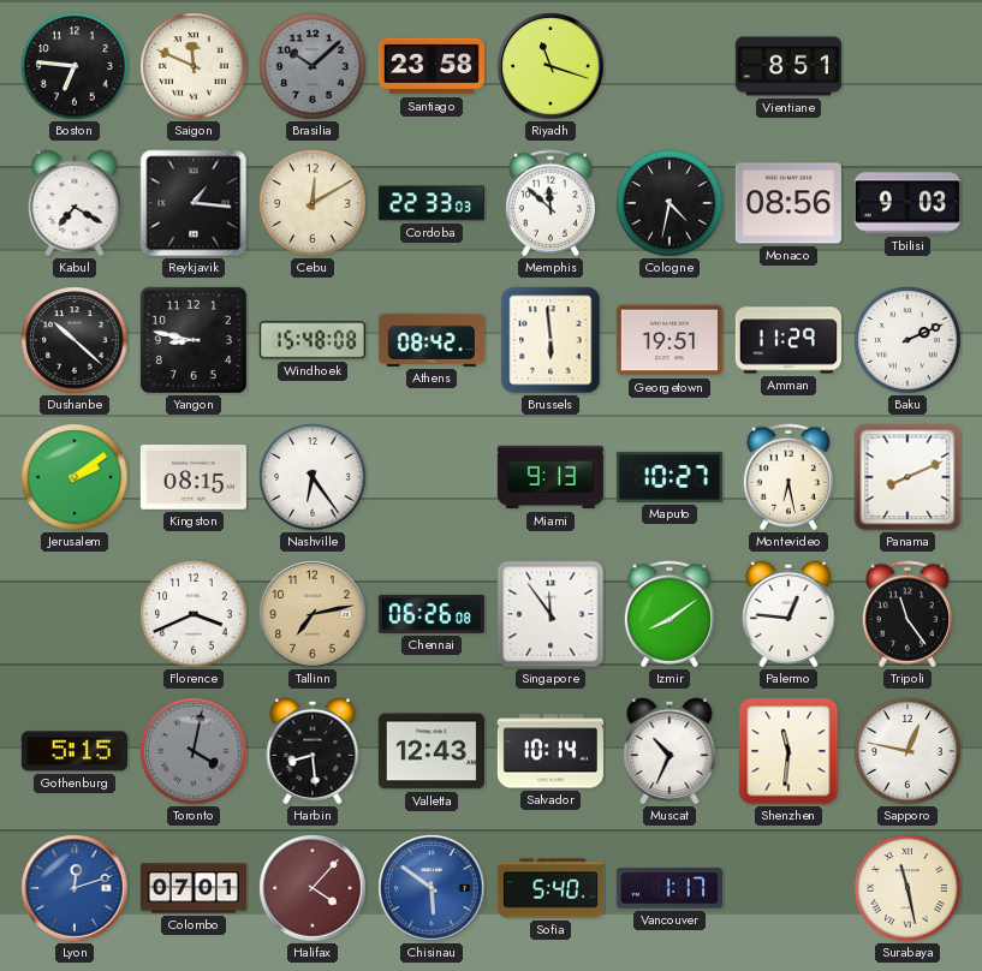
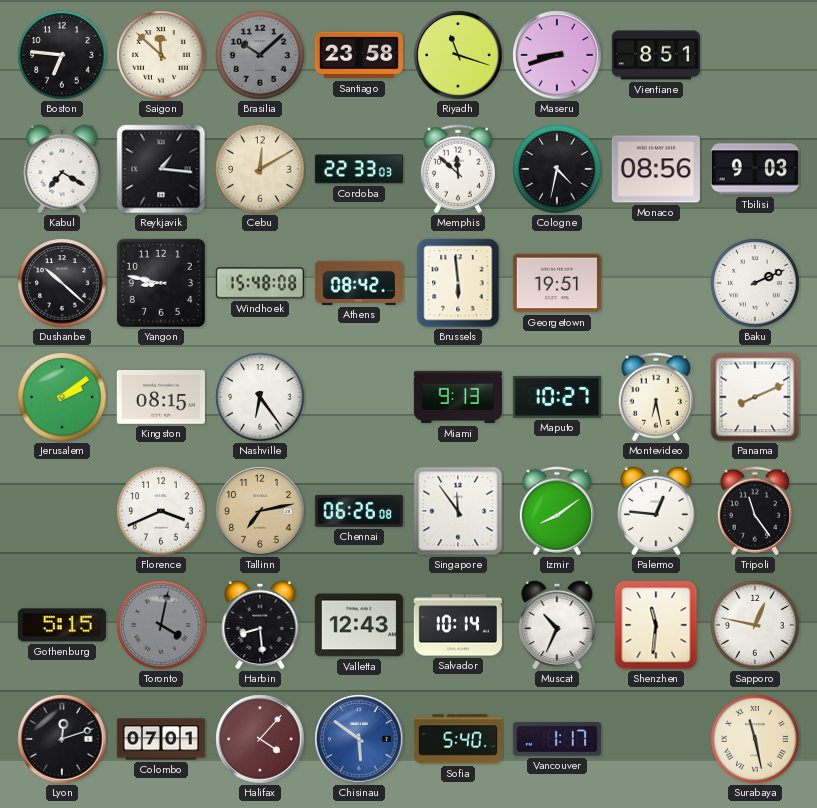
Saigon: 11:49 -> 11:52 (161, 55)
Maseru: none -> 8:42 (557, 55)
Amman: 11:29 -> none (788, 340)
Lyon dial: blue -> black (62, 739)
